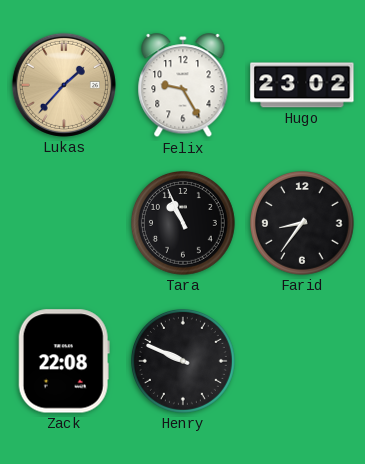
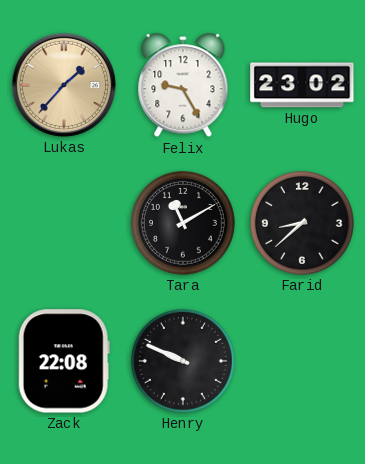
Tara: 10:56 -> 11:10 (184, 224)
Farid: 8:36 -> 8:38 (303, 224)
